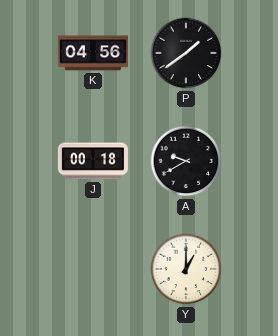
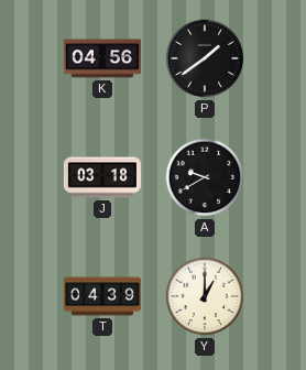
J: 00:18 -> 03:18 (102, 177)
T: none -> 04:39 (102, 296)
